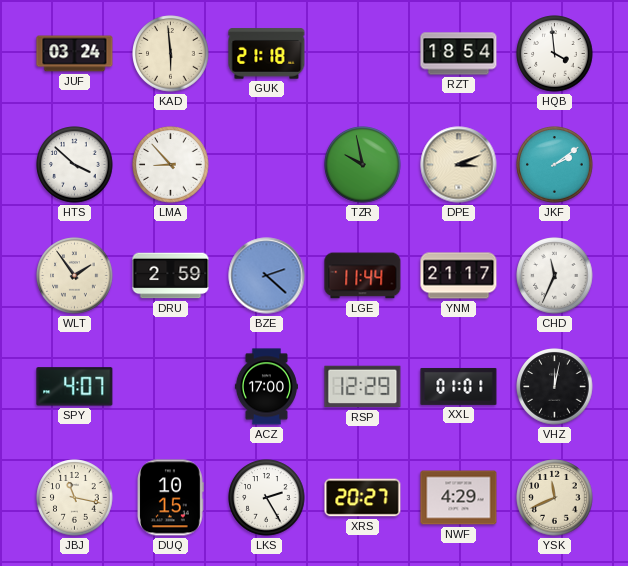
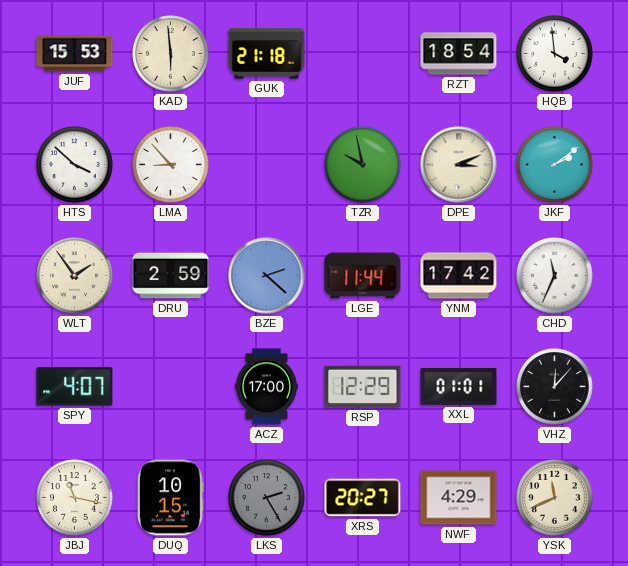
JUF: 03:24 -> 15:53 (75, 54)
YNM: 21:17 -> 17:42 (459, 276)
VHZ: 12:02 -> 12:07 (555, 387)
LKS dial: white -> grey (267, 498)
